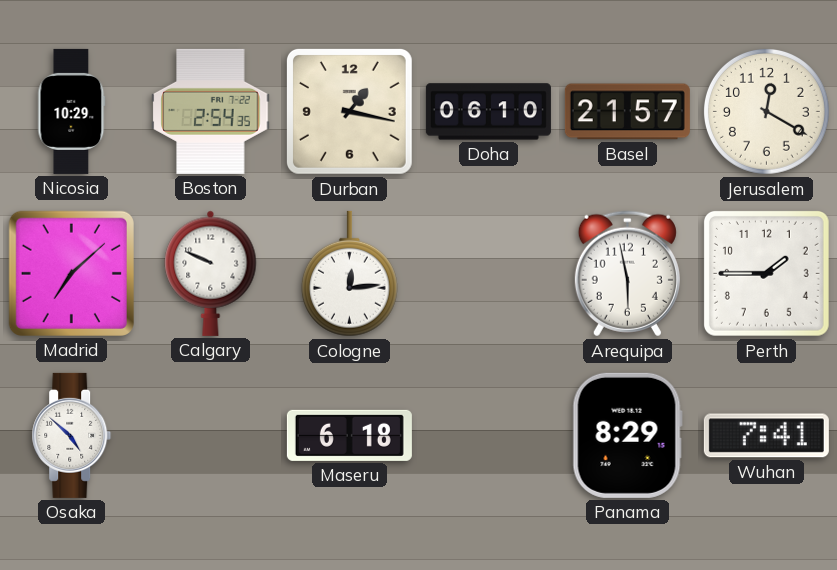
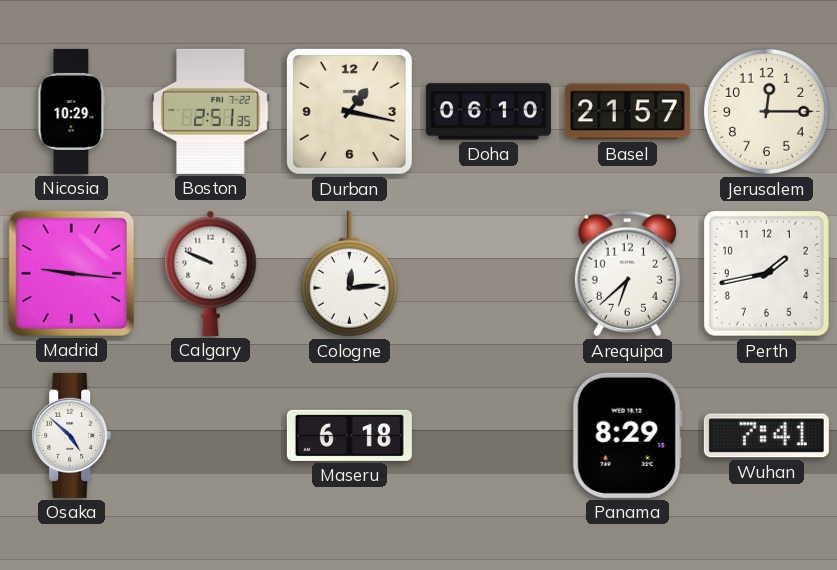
Boston: 2:54 -> 2:51 (211, 111)
Jerusalem: 12:20 -> 12:15 (766, 111)
Madrid: 7:08 -> 9:16 (71, 273)
Arequipa: 5:58 -> 6:38 (627, 274)
Perth: 1:45 -> 1:43 (766, 273)
